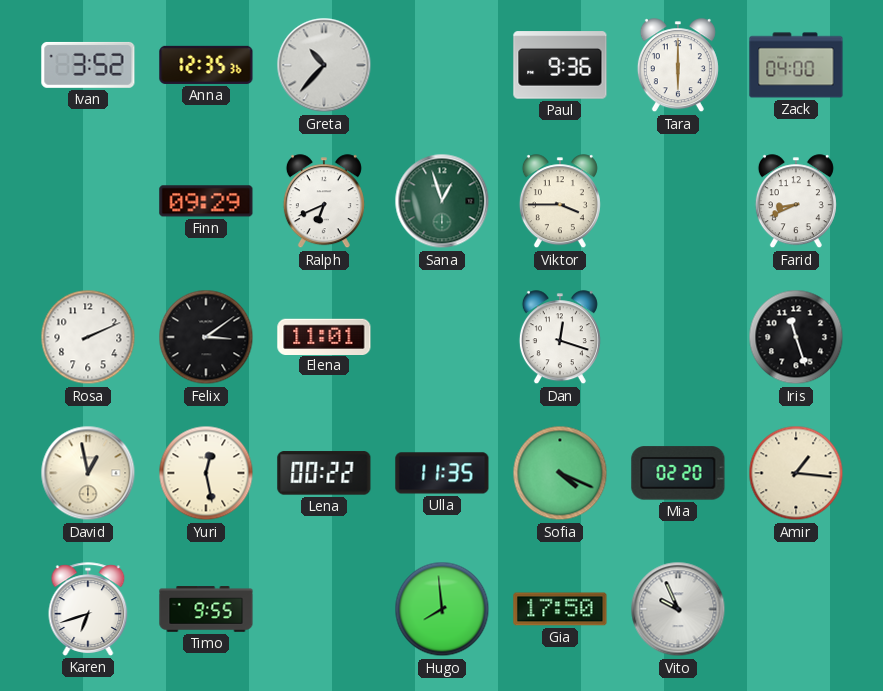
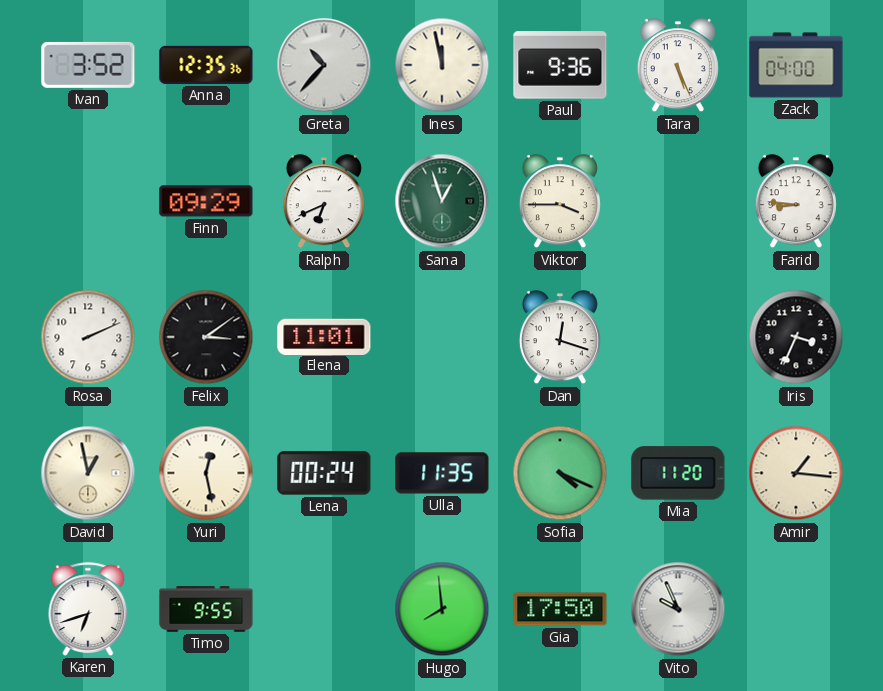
Ines: none -> 11:58 (442, 65)
Tara: 6:00 -> 5:26 (678, 66)
Farid: 8:41 -> 8:46 (796, 202)
Iris: 11:27 -> 3:34 (796, 337)
Lena: 00:22 -> 00:24 (324, 473)
Mia: 02:20 -> 11:20 (678, 473)
